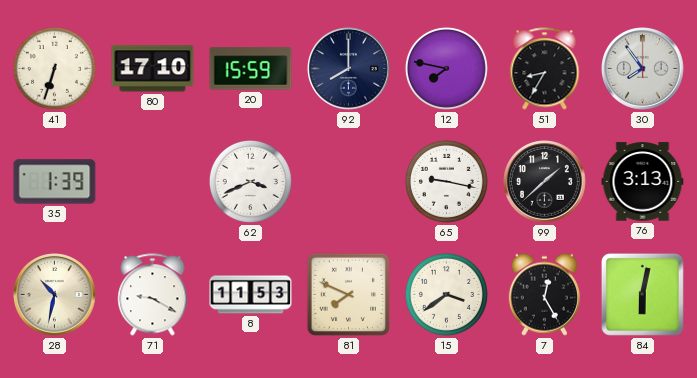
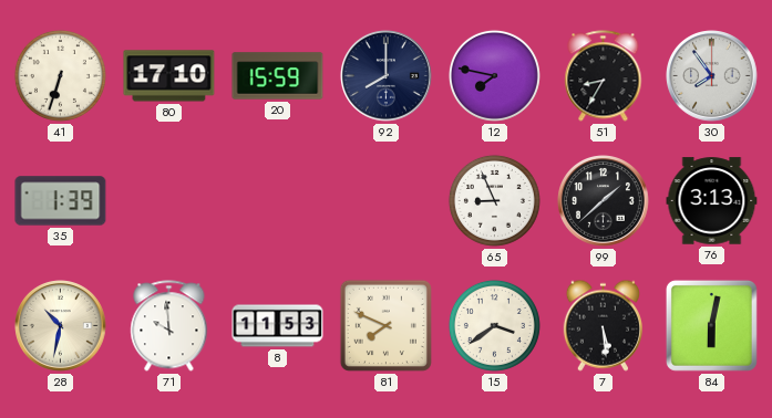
62: 3:41 -> none (250, 181)
65: 9:17 -> 8:56 (494, 200)
71: 9:20 -> 9:59 (169, 326)
7: 12:25 -> 5:29 (603, 325)
